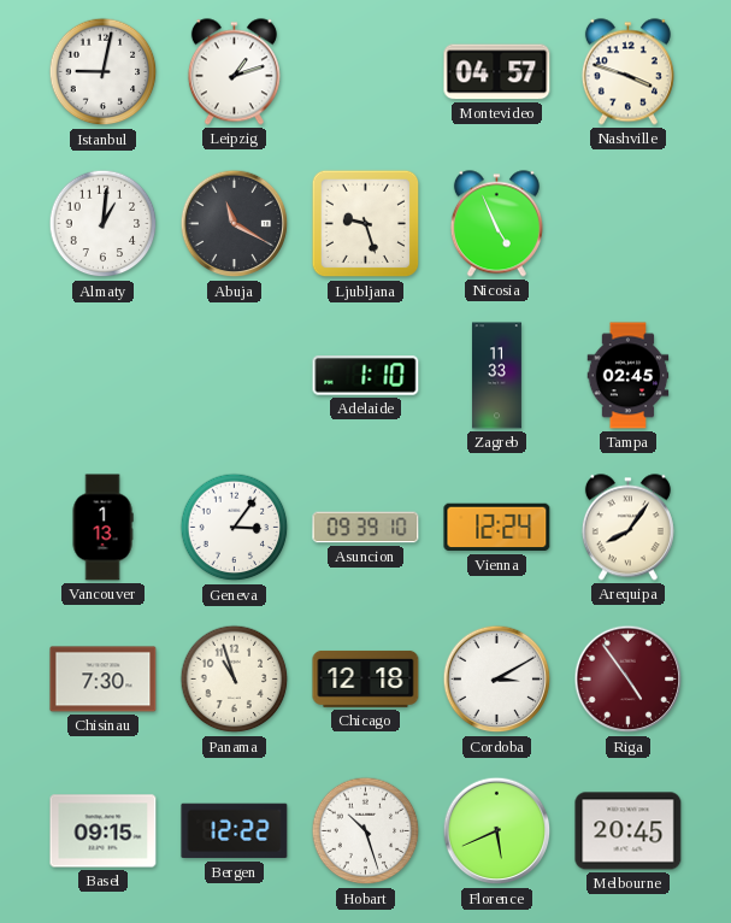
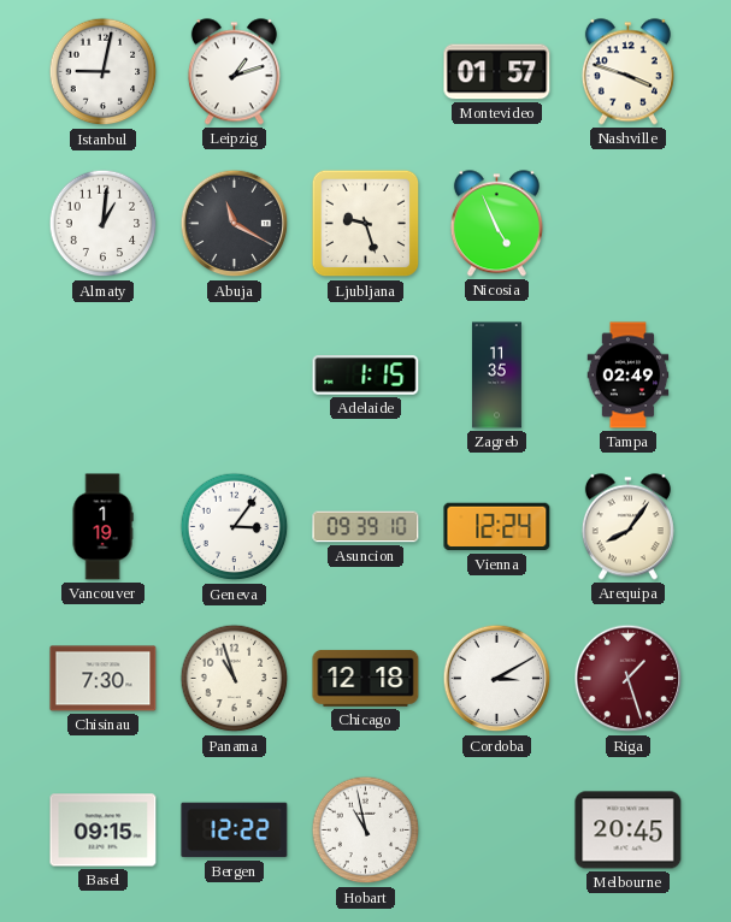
Montevideo: 04:57 -> 01:57 (497, 72)
Adelaide: 1:10 -> 1:15 (366, 376)
Zagreb: 11:33 -> 11:35 (496, 376)
Tampa: 02:45 -> 02:49 (629, 376)
Vancouver: 1:13 -> 1:19 (102, 527)
Riga: 4:54 -> 1:27 (629, 679)
Hobart: 10:27 -> 10:58 (366, 831)
Florence: 5:41 -> none (497, 831)
